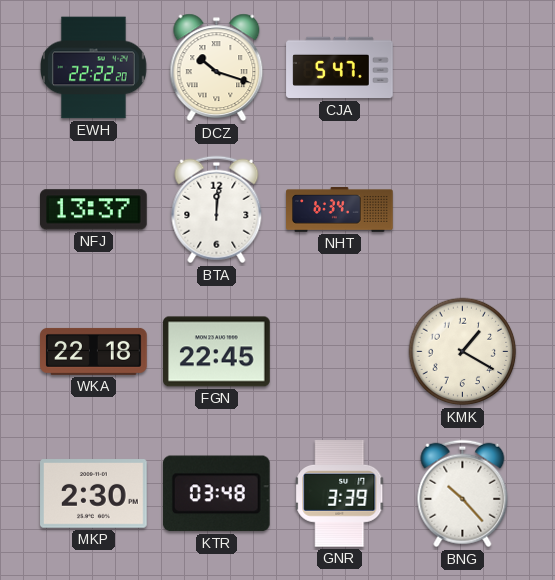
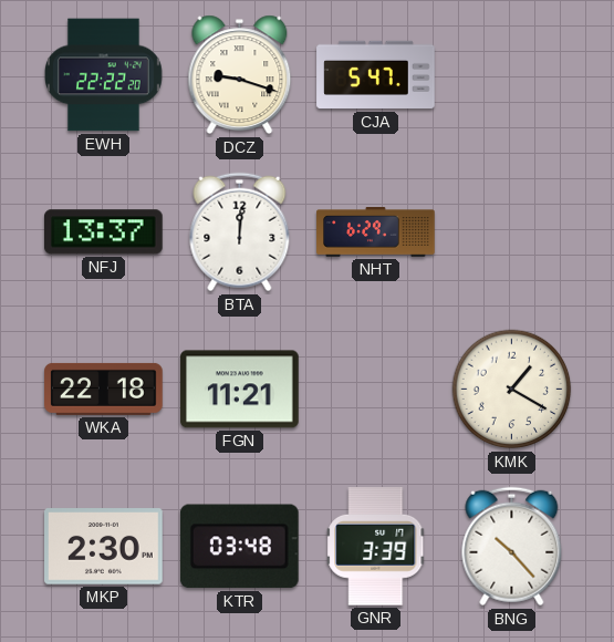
DCZ: 10:18 -> 9:18 (240, 75)
NHT: 6:34 -> 6:29 (376, 232)
FGN: 22:45 -> 11:21 (240, 390)
